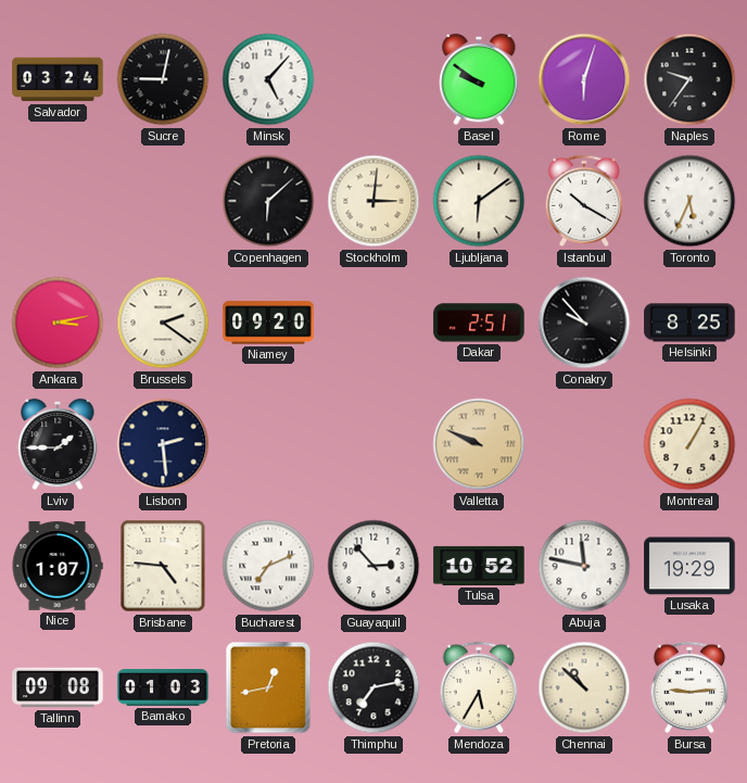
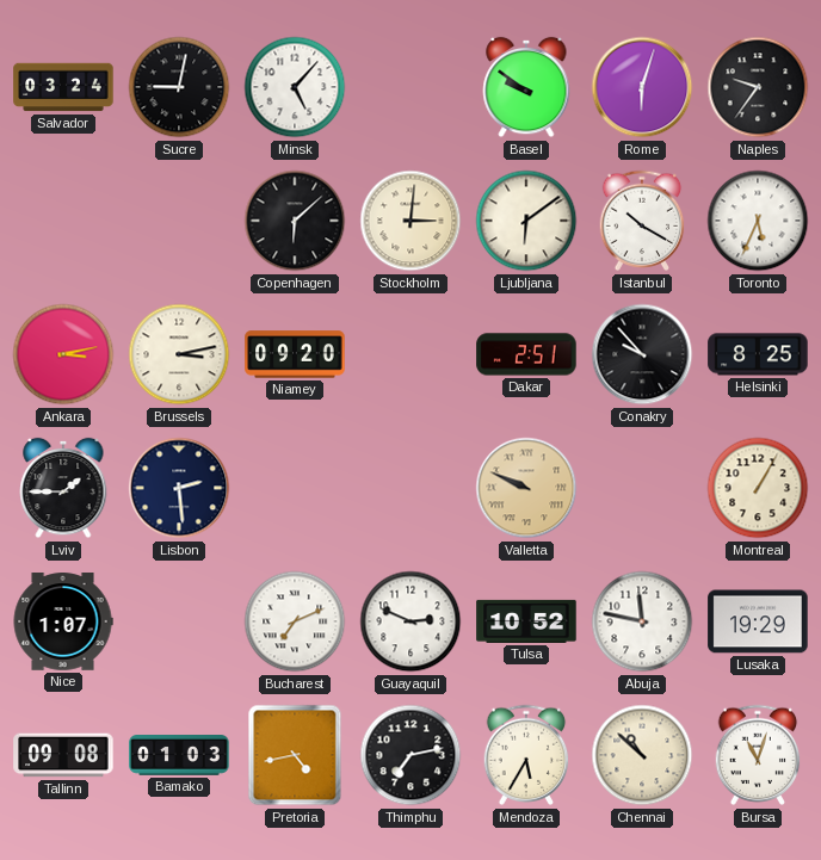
Brussels: 2:21 -> 3:13 (179, 354)
Brisbane: 4:46 -> none (163, 566)
Guayaquil: 2:53 -> 2:49 (410, 621)
Pretoria: 12:43 -> 4:43 (295, 755)
Bursa: 9:14 -> 11:03 (758, 755)
